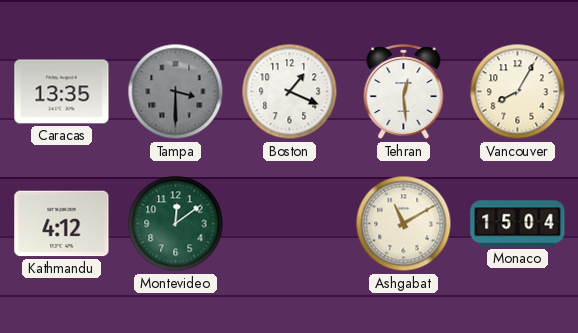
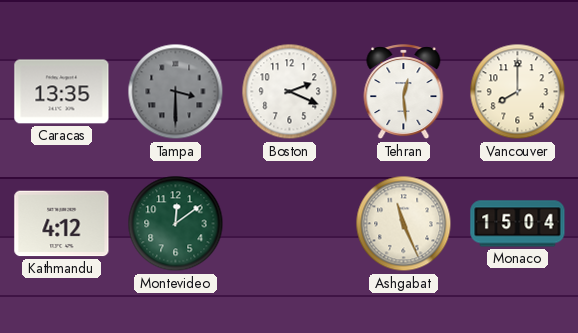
Boston: 1:19 -> 2:19 (290, 92)
Vancouver: 8:05 -> 8:00 (518, 92)
Ashgabat: 11:10 -> 11:26 (404, 224)
